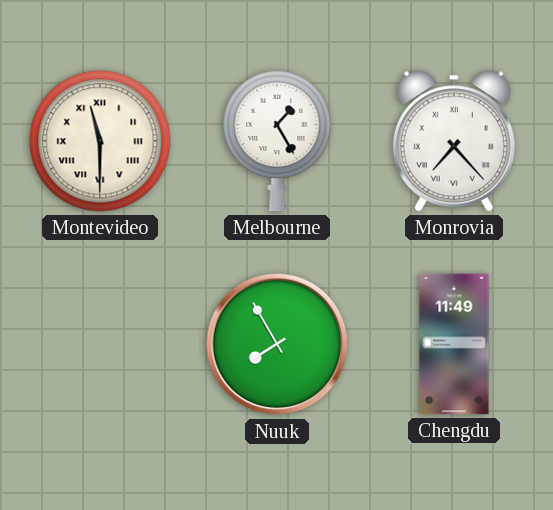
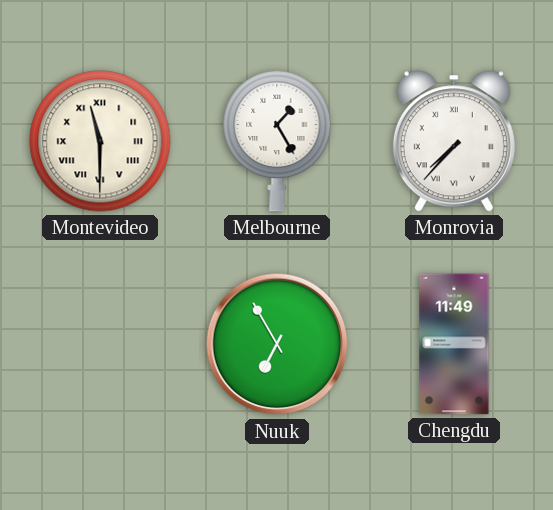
Monrovia: 7:23 -> 7:37 (454, 141)
Nuuk: 7:55 -> 6:55 (277, 344)
